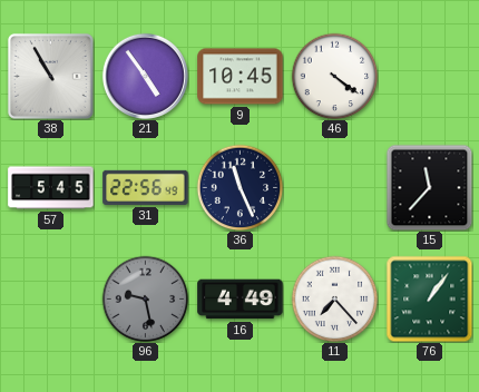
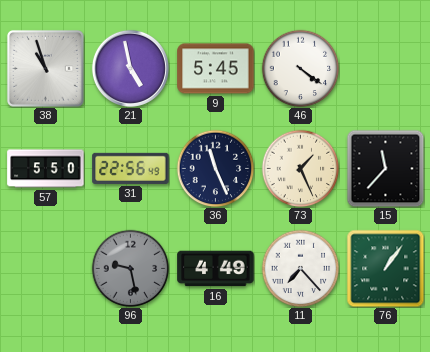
38: 10:55 -> 10:57 (45, 68)
21: 4:54 -> 4:58 (130, 68)
9: 10:45 -> 5:45 (216, 69)
57: 5:45 -> 5:50 (46, 169)
73: none -> 1:26 (300, 168)
